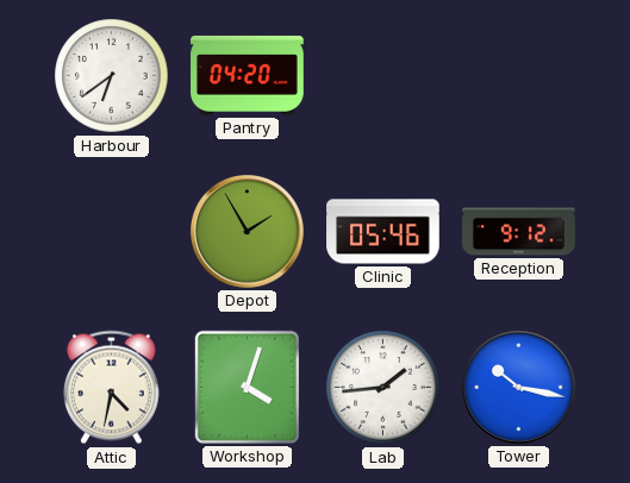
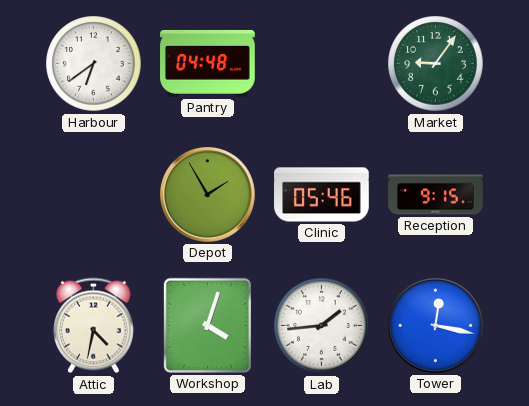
Pantry: 04:20 -> 04:48 (208, 63)
Market: none -> 9:06 (436, 64)
Reception: 9:12 -> 9:15 (436, 195)
Tower: 10:17 -> 12:17 (436, 326)
